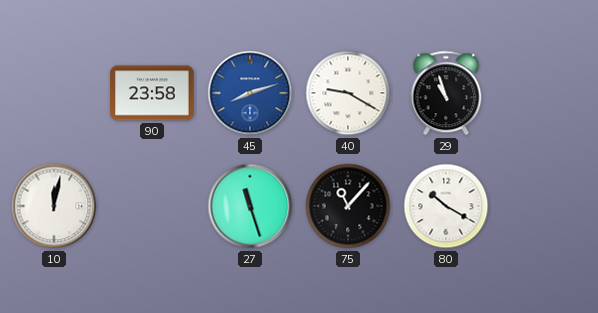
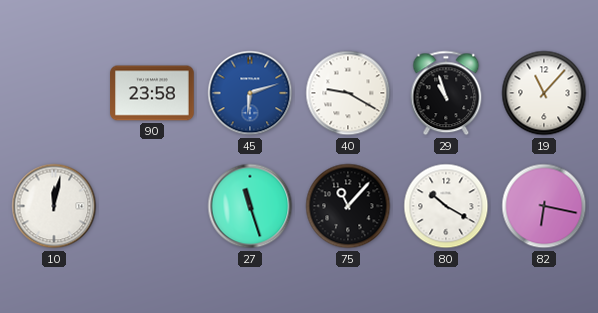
45: 8:12 -> 6:12 (250, 93)
19: none -> 11:07 (544, 93)
82: none -> 6:17 (544, 206)
